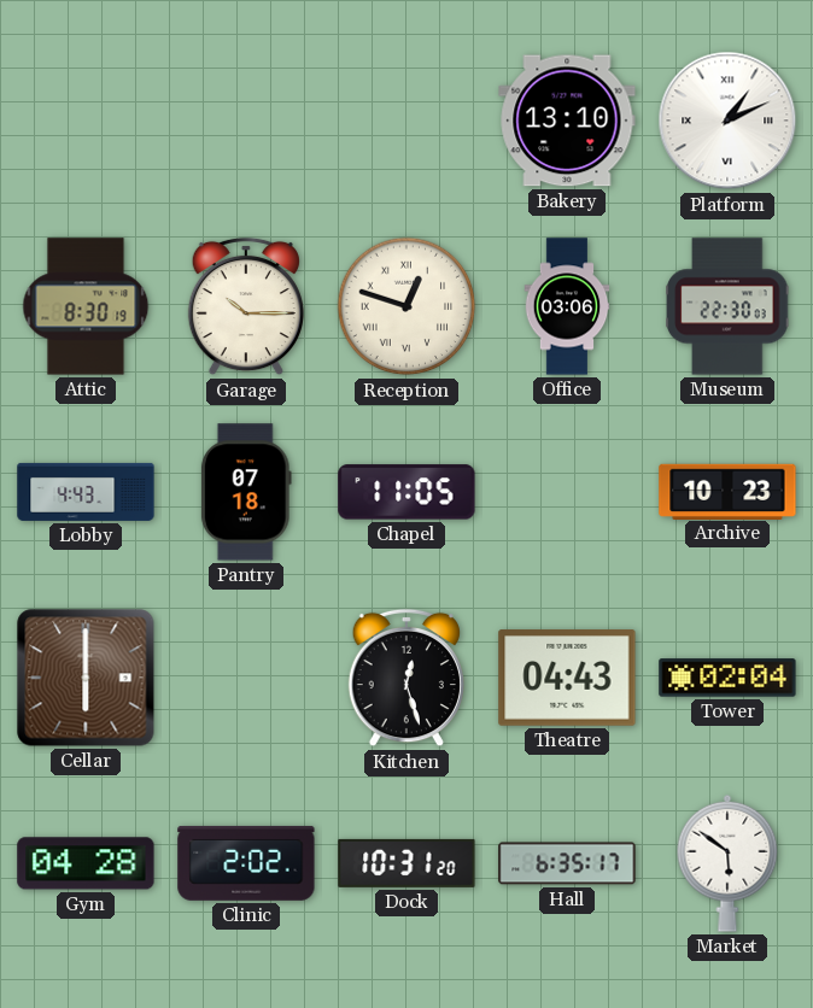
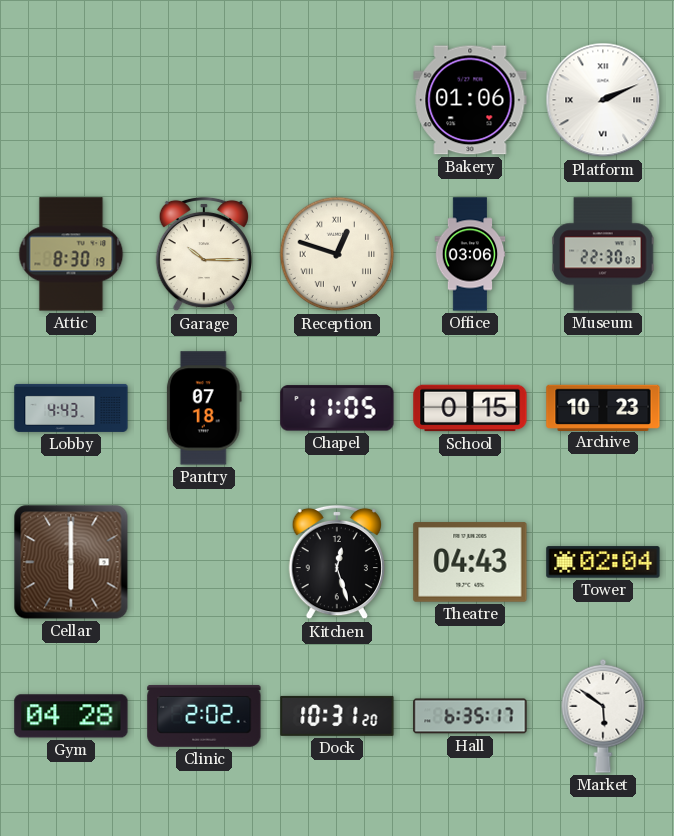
Bakery: 13:10 -> 01:06 (470, 100)
Platform: 1:11 -> 2:11 (603, 100)
School: none -> 0:15 (470, 408)
